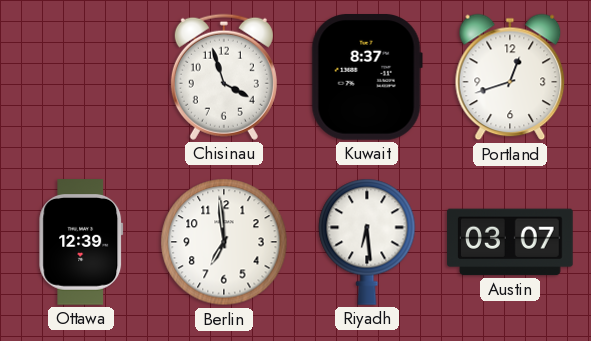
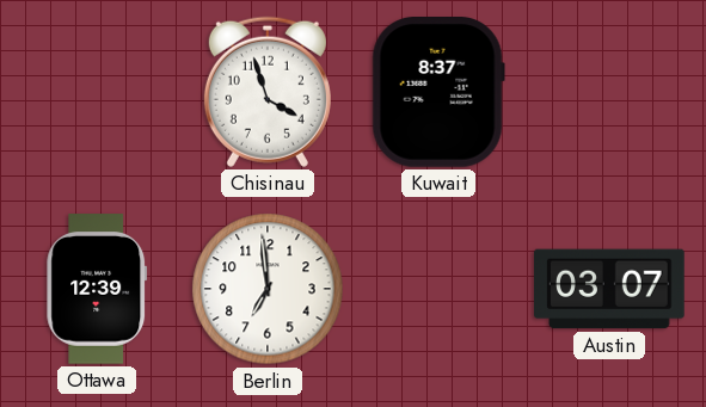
Portland: 12:42 -> none (510, 77)
Riyadh: 6:29 -> none (367, 242)
